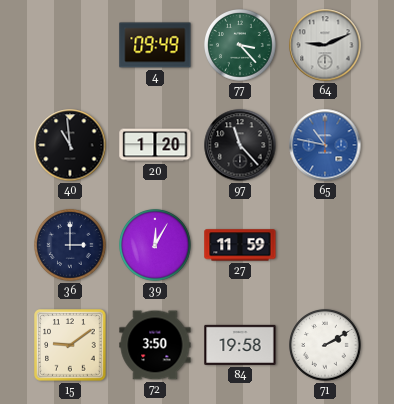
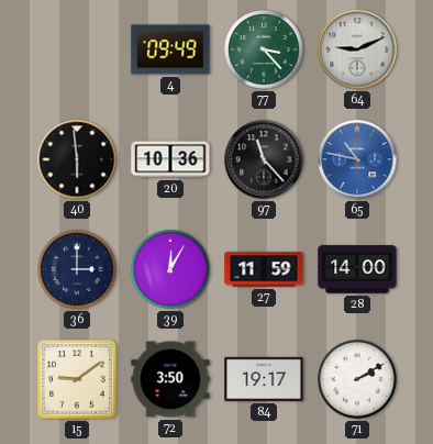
40: 10:59 -> 5:59 (77, 159)
20: 1:20 -> 10:36 (170, 159)
28: none -> 14:00 (357, 269)
84: 19:58 -> 19:17 (264, 379)
